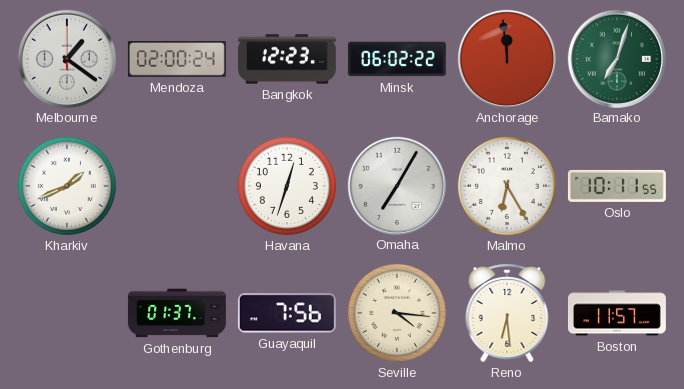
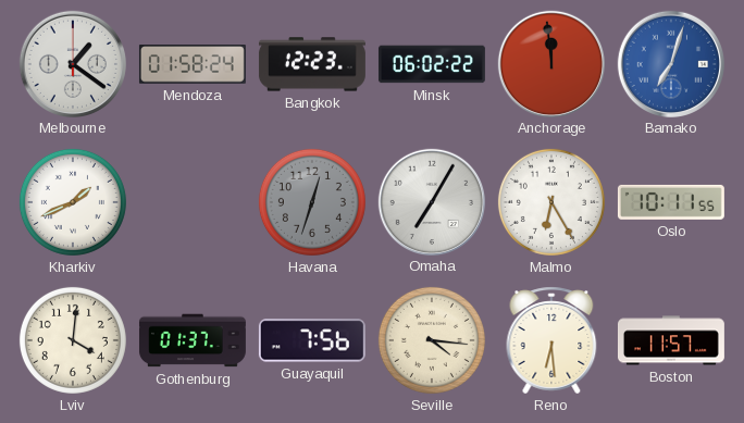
Mendoza: 02:00 -> 01:58 (193, 64)
Bamako dial: green -> blue (670, 63)
Havana dial: white -> grey (312, 202)
Lviv: none -> 4:01 (73, 340)
